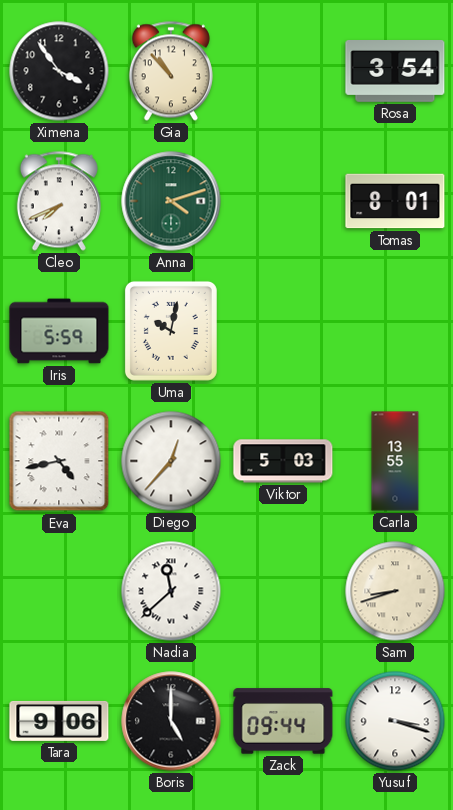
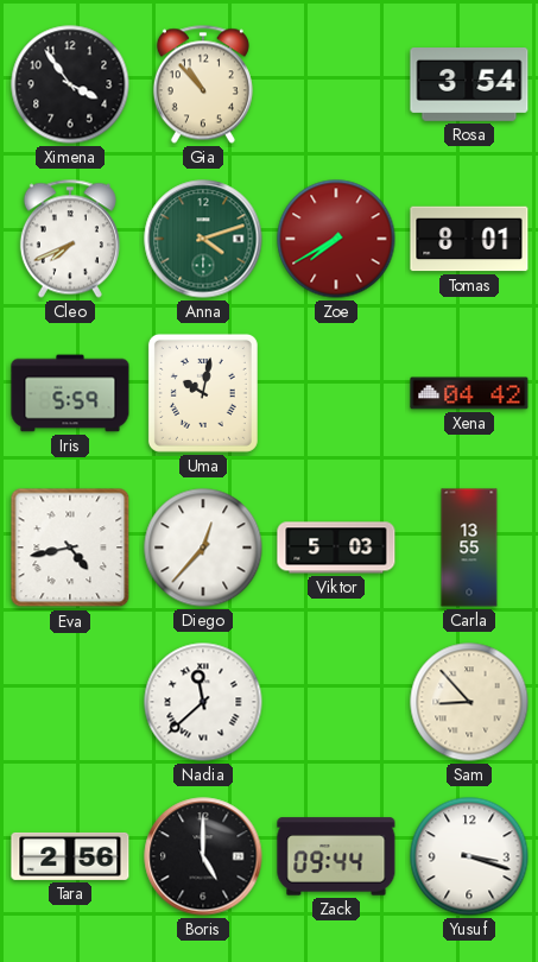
Zoe: none -> 7:40 (336, 239)
Xena: none -> 04:42 (469, 393)
Sam: 8:42 -> 8:53 (469, 702)
Tara: 9:06 -> 2:56 (70, 856)
